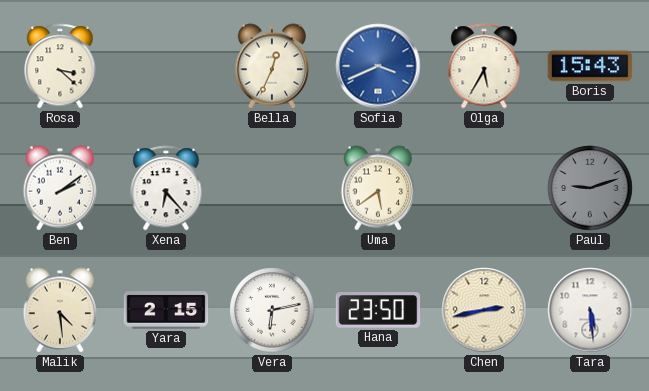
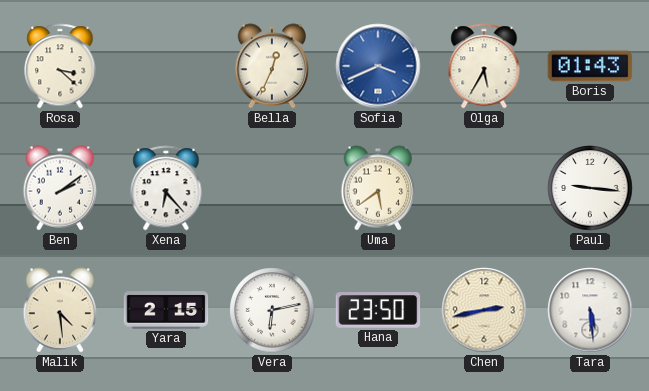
Boris: 15:43 -> 01:43 (590, 66)
Paul: 9:12 -> 9:16 (590, 188)
Paul dial: grey -> white (590, 188)
